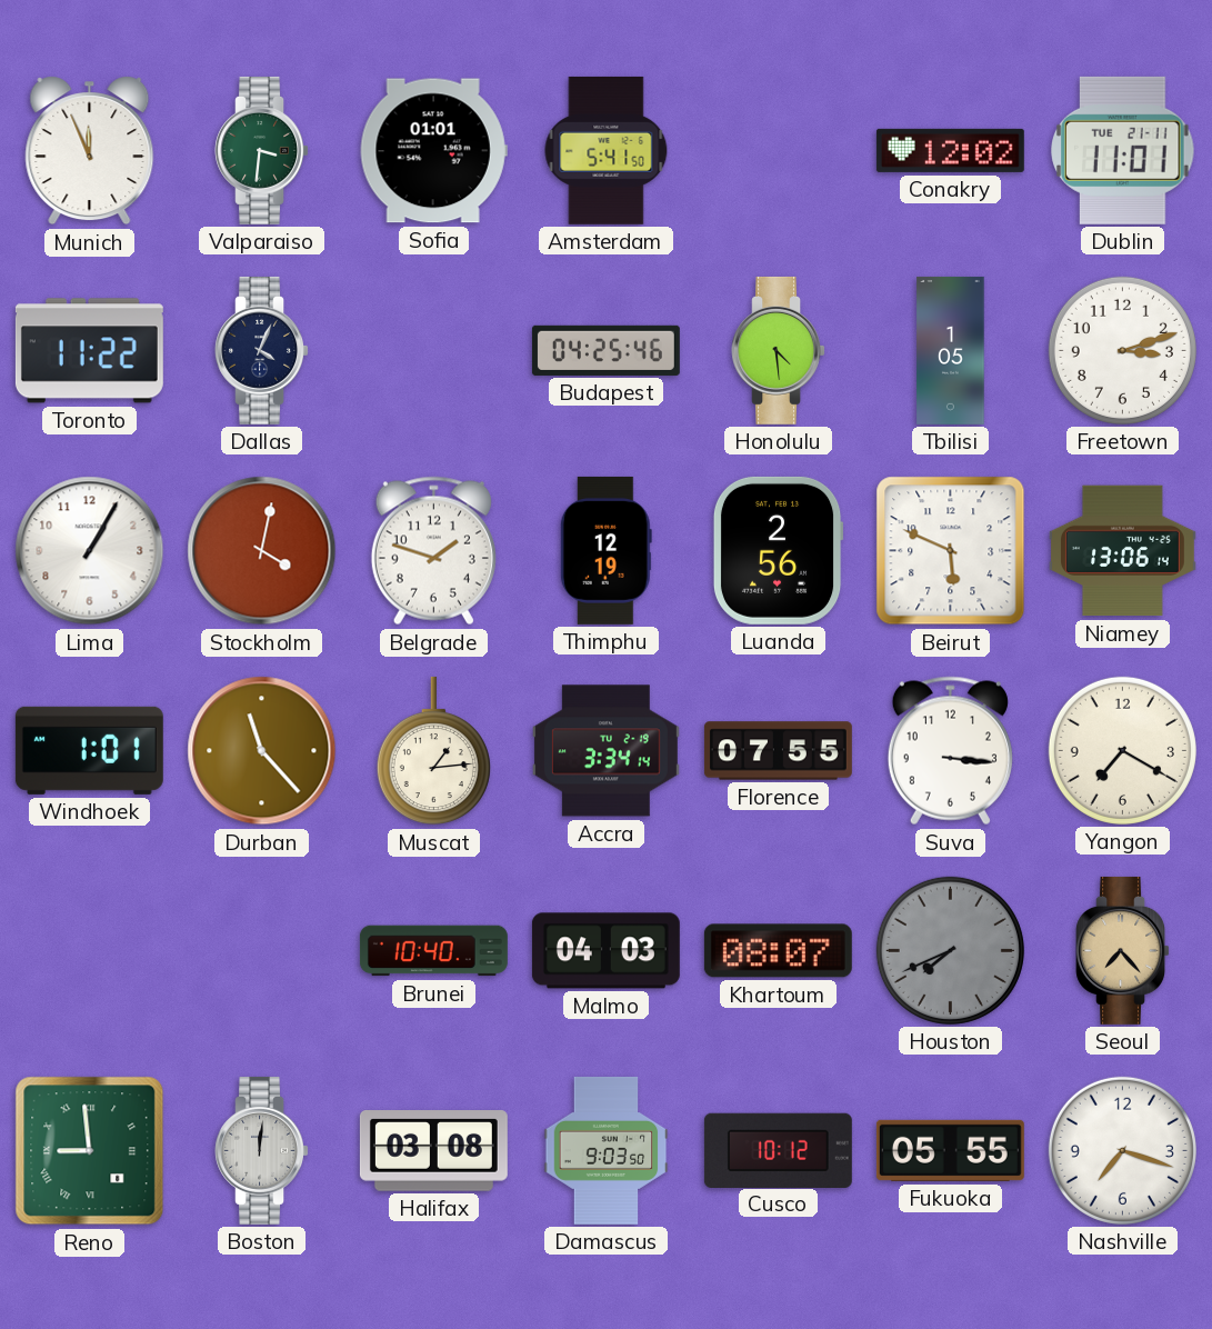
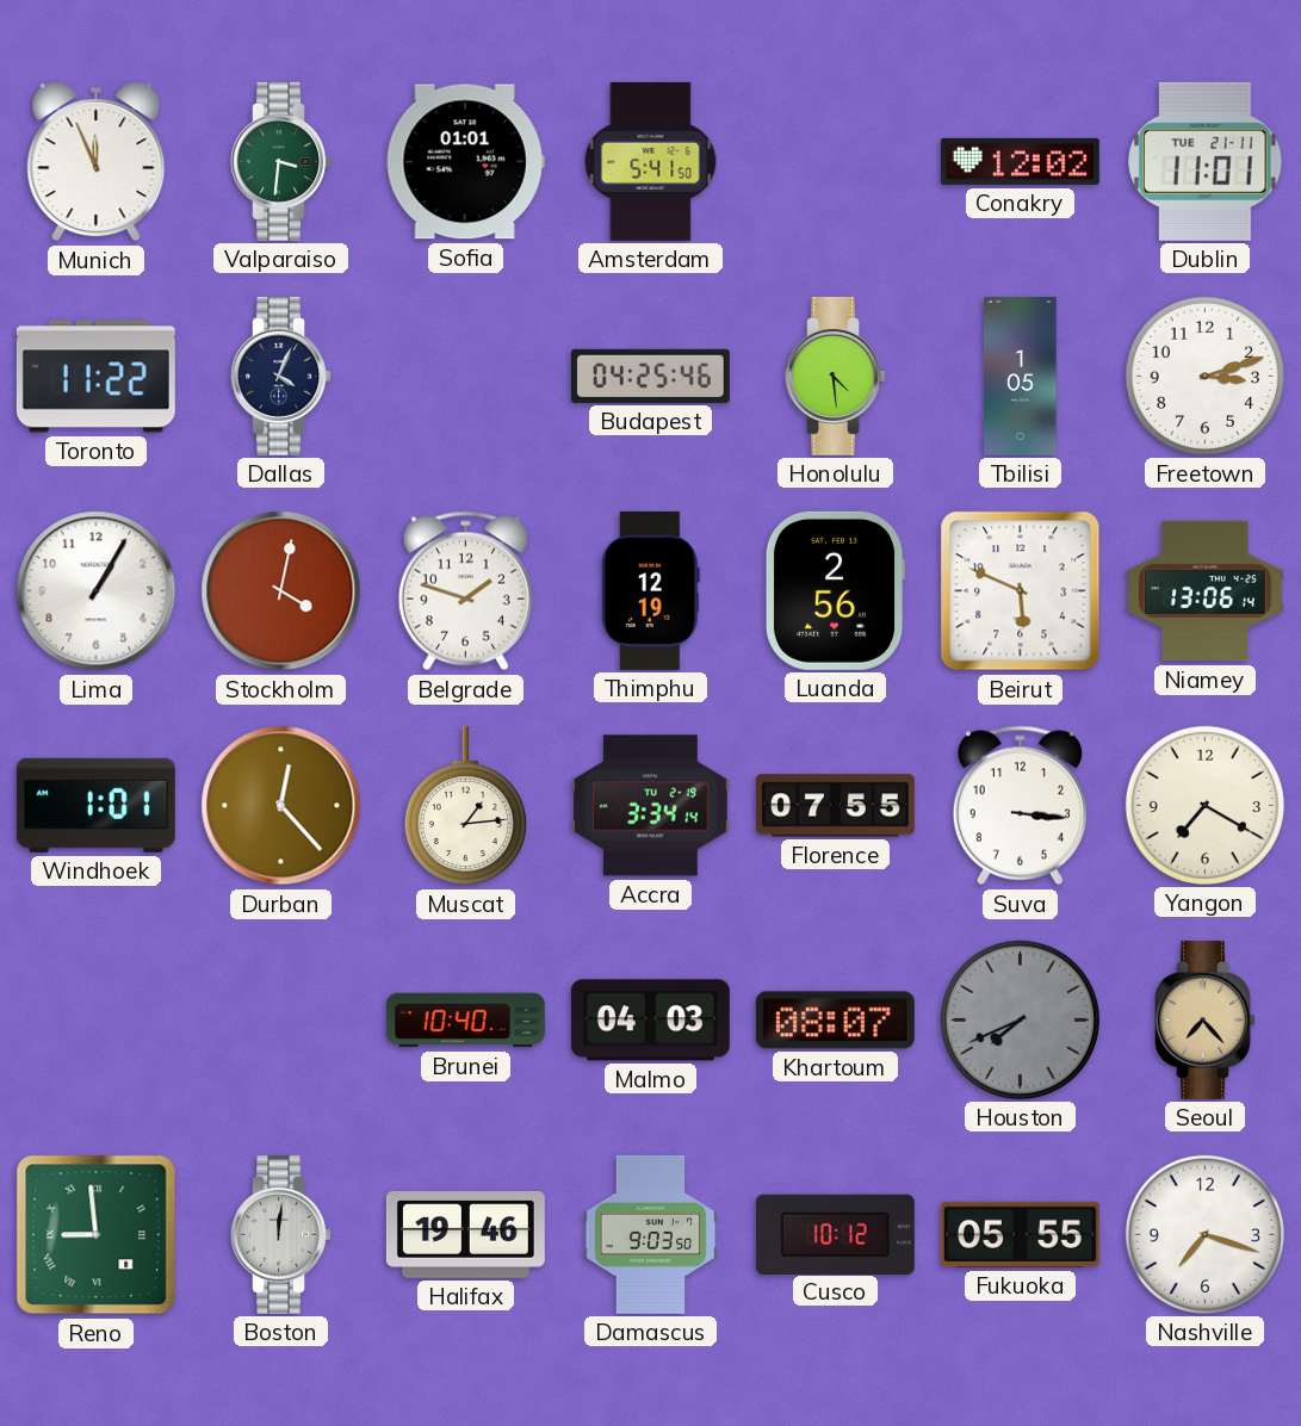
Durban: 11:23 -> 12:23 (281, 806)
Halifax: 03:08 -> 19:46 (465, 1235)
